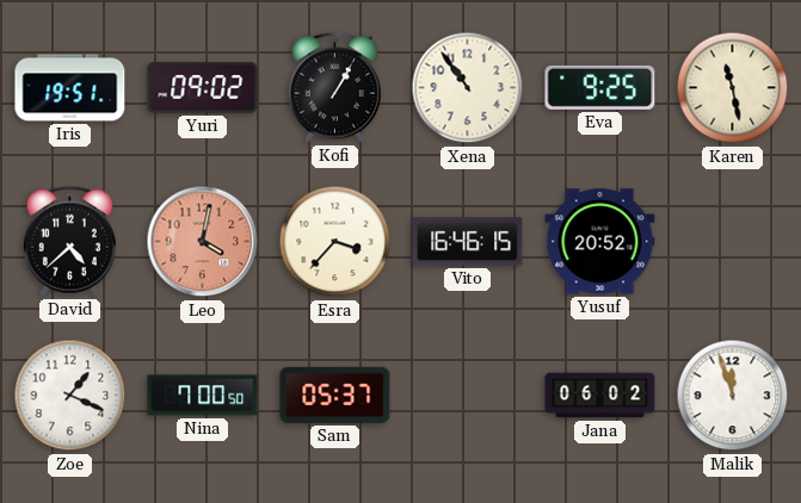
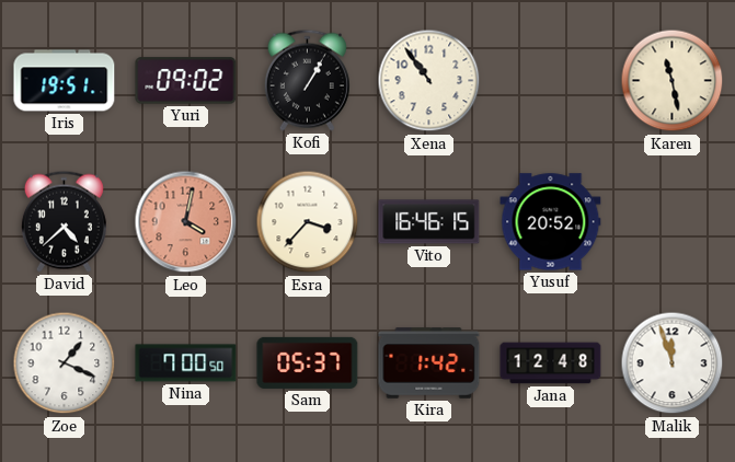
Eva: 9:25 -> none (600, 87)
Kira: none -> 1:42 (429, 363)
Jana: 06:02 -> 12:48 (551, 363)
